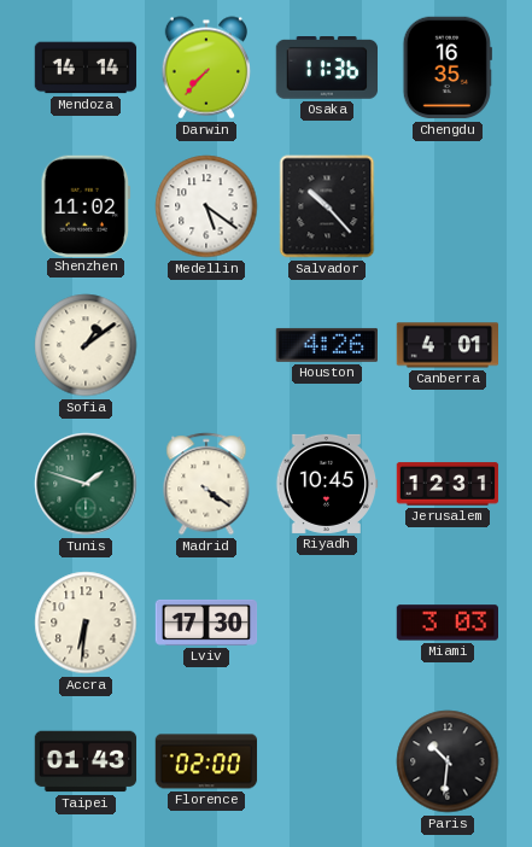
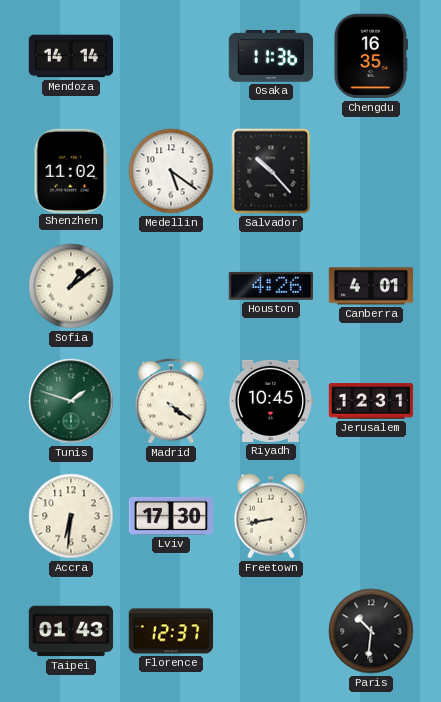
Darwin: 7:37 -> none (205, 68)
Freetown: none -> 8:43 (270, 516)
Miami: 3:03 -> none (448, 623)
Florence: 02:00 -> 12:37 (171, 631)
